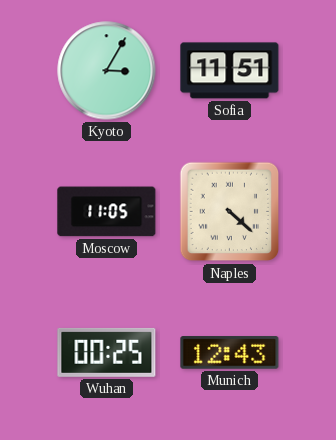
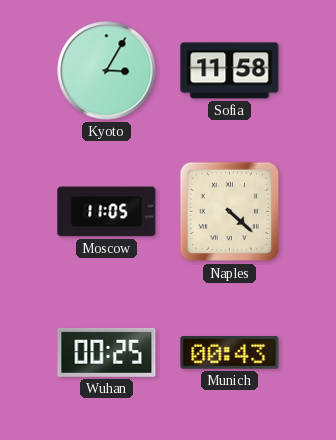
Sofia: 11:51 -> 11:58 (230, 71)
Munich: 12:43 -> 00:43 (230, 353)
